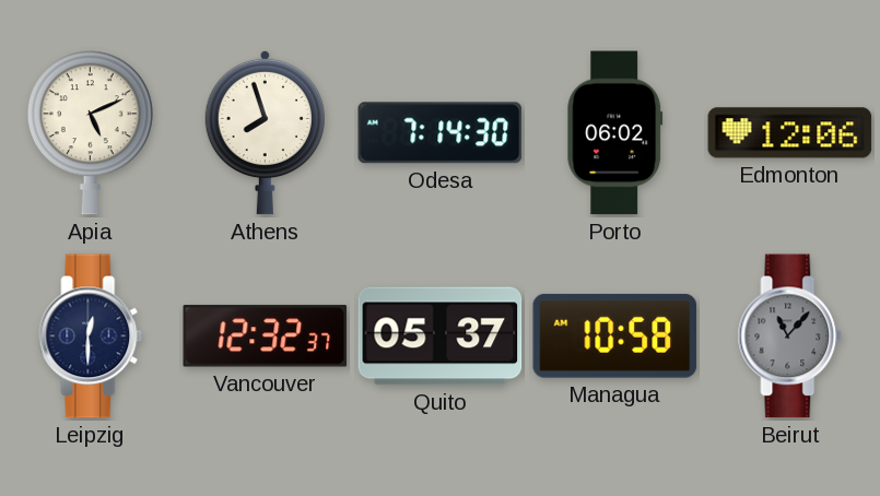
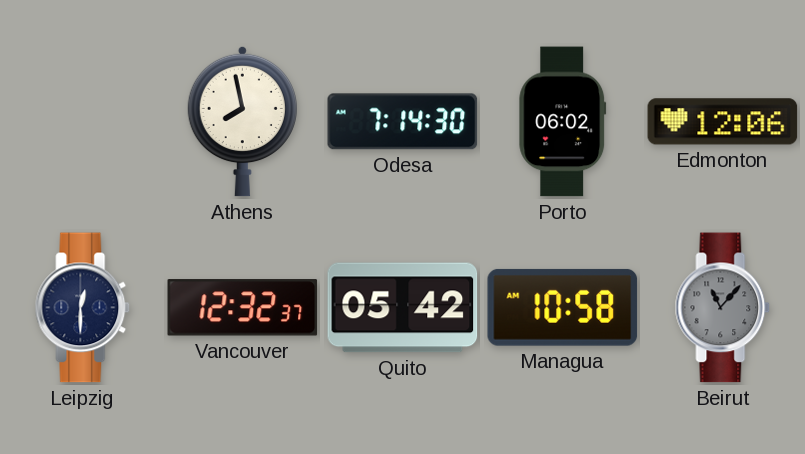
Apia: 5:11 -> none (90, 133)
Athens: 7:57 -> 7:58 (242, 121)
Quito: 05:37 -> 05:42 (403, 308)
